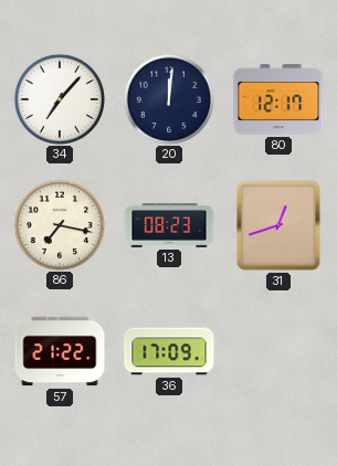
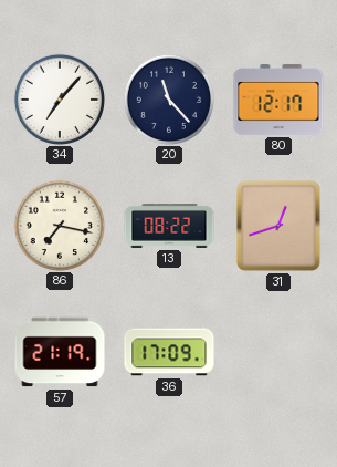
20: 12:01 -> 11:23 (168, 98)
13: 08:23 -> 08:22 (169, 227)
57: 21:22 -> 21:19 (60, 352)
